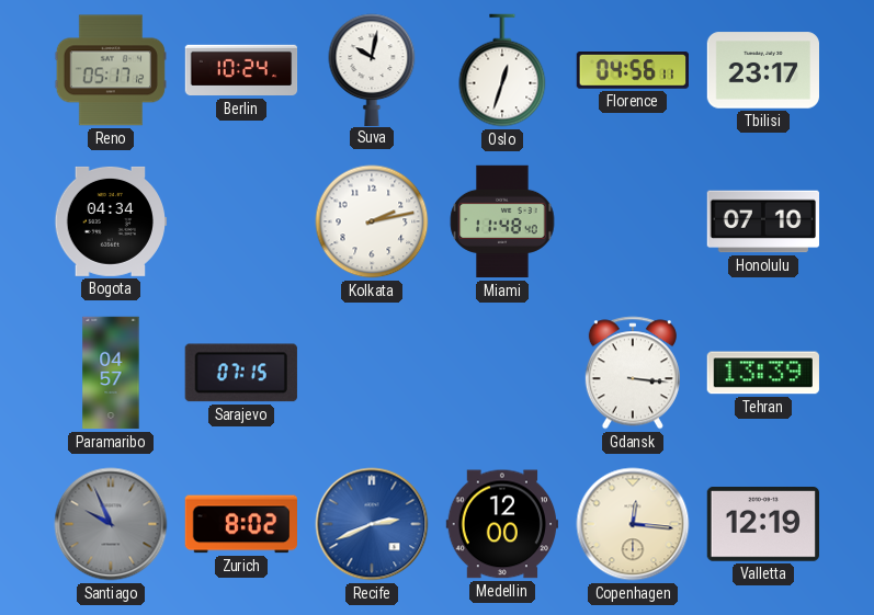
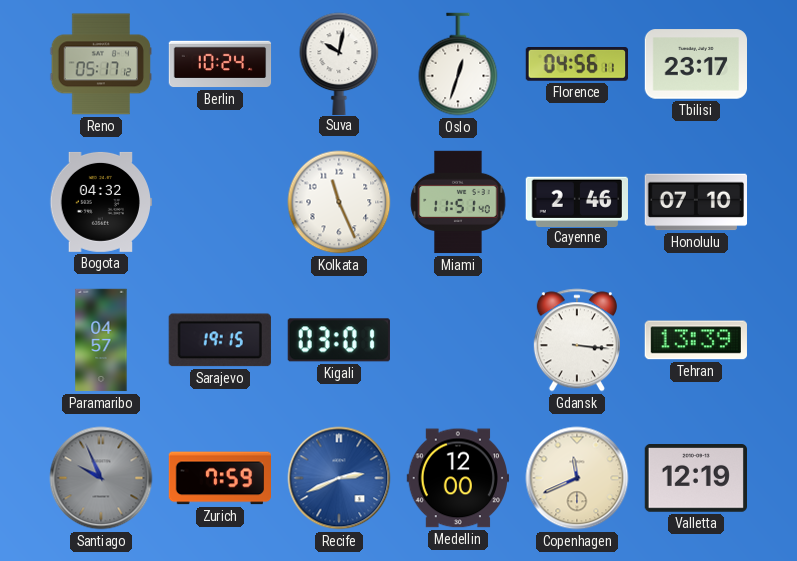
Bogota: 04:34 -> 04:32 (101, 202)
Kolkata: 2:13 -> 11:26 (339, 202)
Miami: 11:48 -> 11:51 (458, 202)
Cayenne: none -> 2:46 (576, 201)
Sarajevo: 07:15 -> 19:15 (220, 340)
Kigali: none -> 03:01 (339, 340)
Zurich: 8:02 -> 7:59 (219, 478)
Copenhagen: 12:16 -> 11:41 (577, 478)
